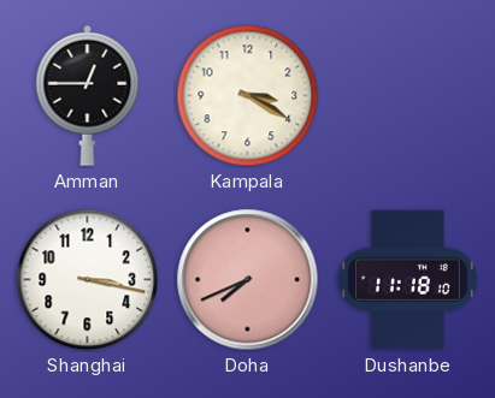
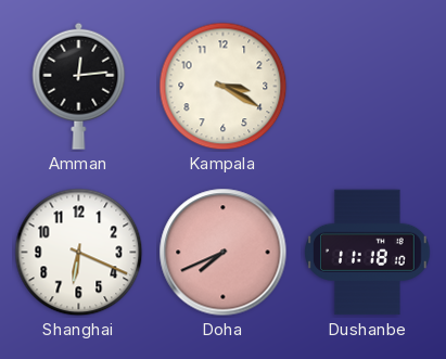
Amman: 12:45 -> 12:14 (79, 86)
Shanghai: 3:17 -> 6:19 (79, 253)
